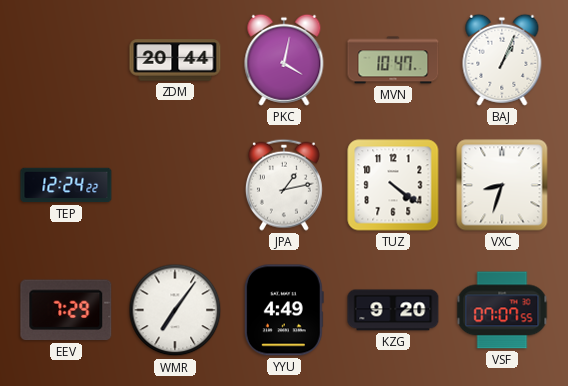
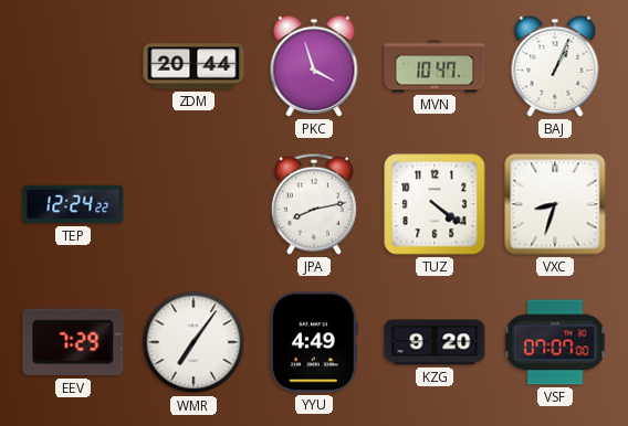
PKC: 4:02 -> 3:57 (314, 66)
JPA: 1:13 -> 8:13 (314, 204)
VSF: 07:07:55 -> 07:07:00 (555, 342)
